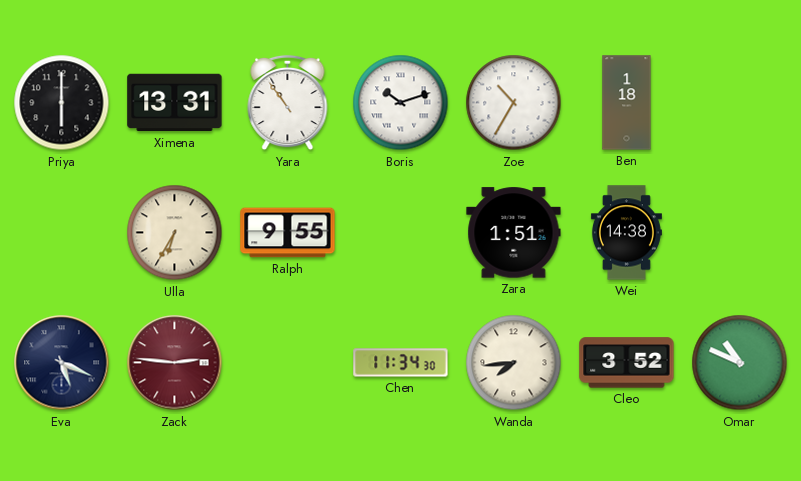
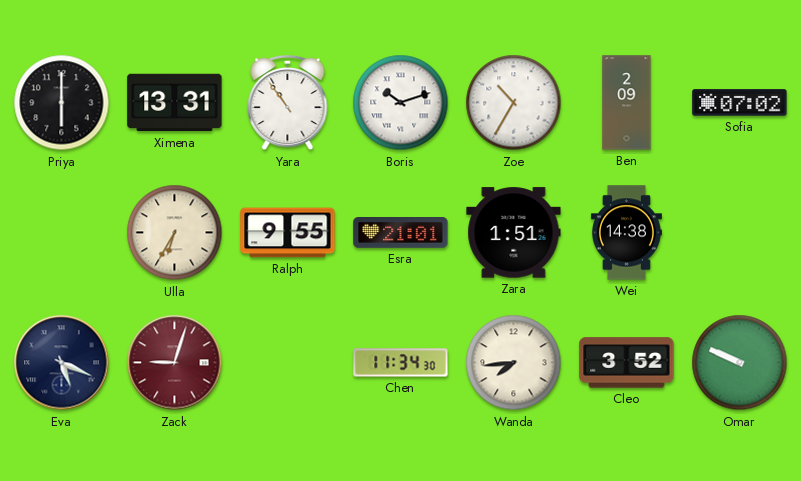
Ben: 1:18 -> 2:09 (627, 103)
Sofia: none -> 07:02 (740, 103)
Esra: none -> 21:01 (401, 233)
Zack: 2:46 -> 9:03 (175, 363)
Omar: 10:49 -> 9:49 (740, 363)
